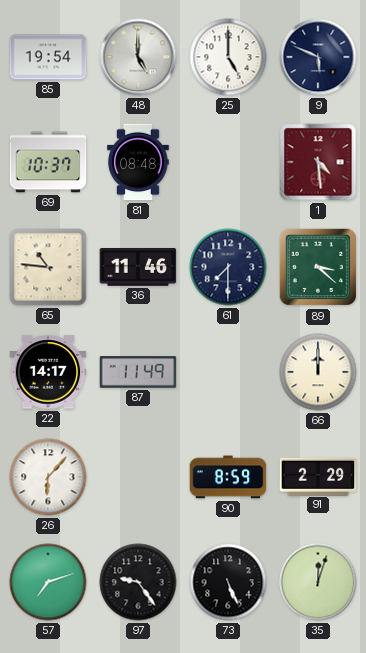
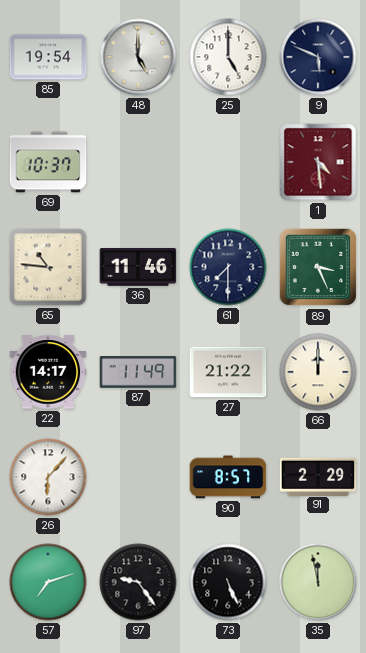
81: 08:48 -> none (138, 162)
89: 3:22 -> 3:26 (318, 267)
27: none -> 21:22 (228, 372)
90: 8:59 -> 8:57 (228, 477)
35: 12:03 -> 11:58 (318, 582)
